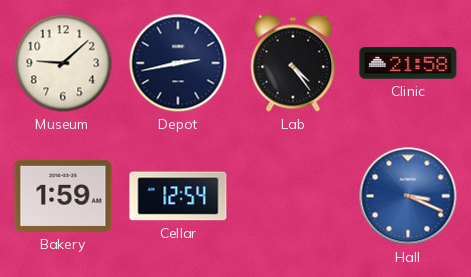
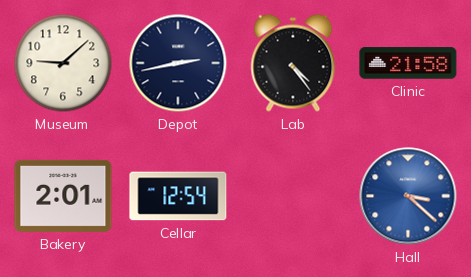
Bakery: 1:59 -> 2:01 (63, 196)
Hall: 3:19 -> 3:22 (408, 196)
